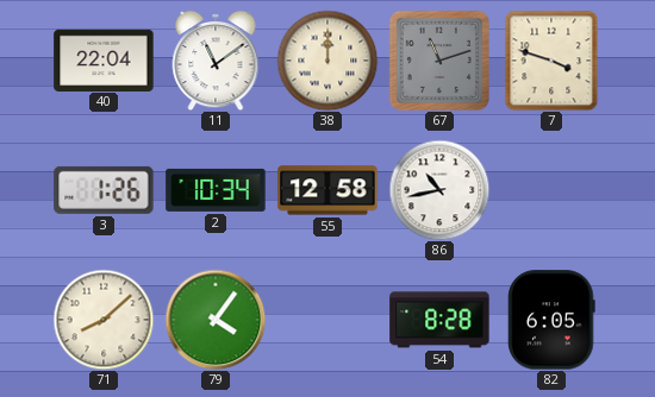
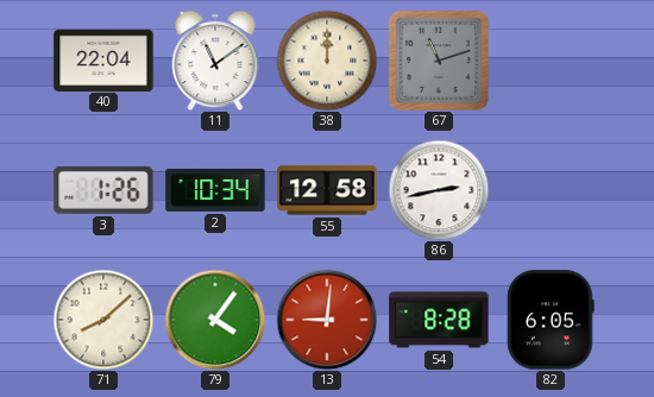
7: 3:48 -> none (551, 61)
86: 10:43 -> 2:43 (439, 190)
13: none -> 9:01 (327, 320)
